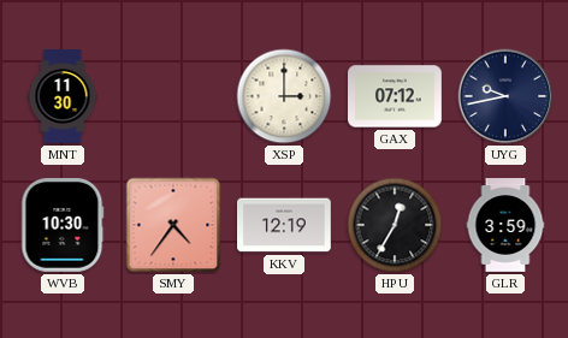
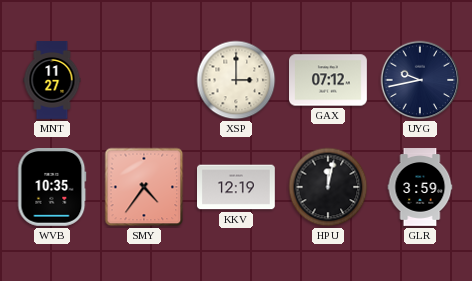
MNT: 11:30 -> 11:27 (52, 80)
WVB: 10:30 -> 10:35 (52, 188)
HPU: 12:35 -> 12:02 (328, 187)
